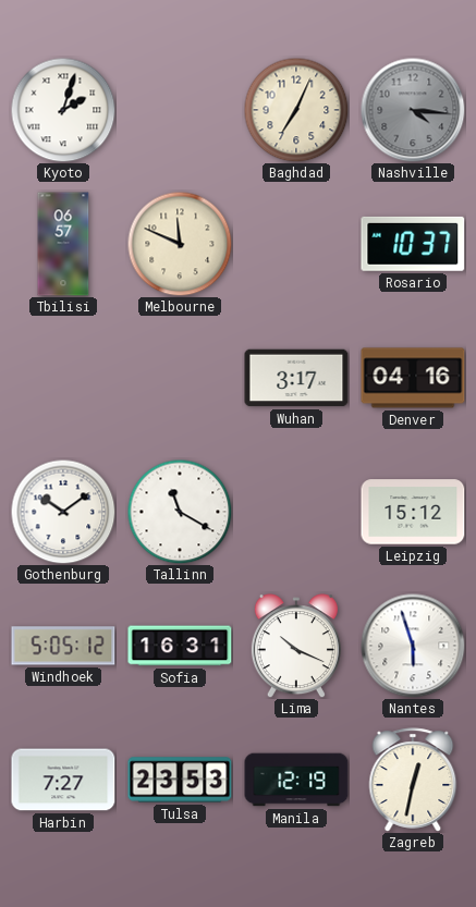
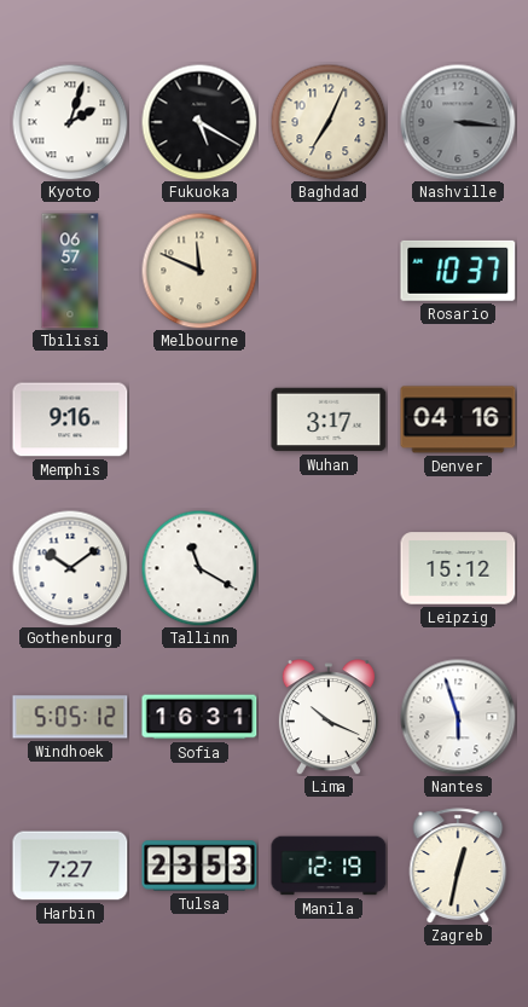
Fukuoka: none -> 5:20 (199, 122)
Nashville: 4:16 -> 3:16 (458, 122)
Memphis: none -> 9:16 (70, 419)
